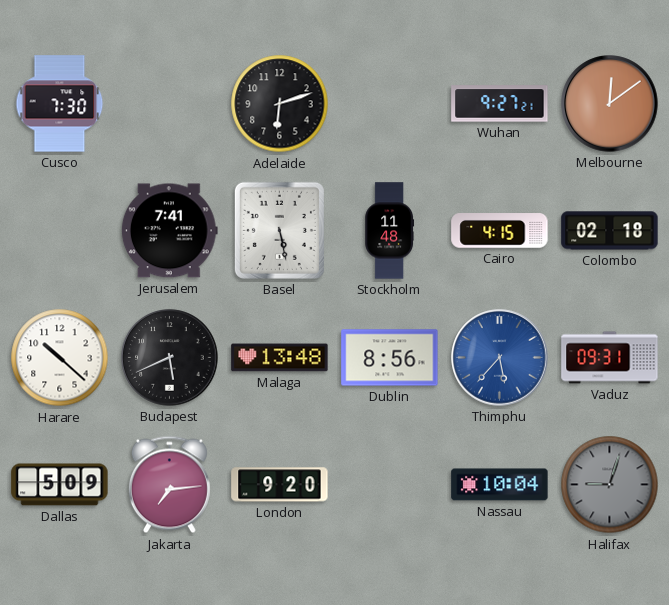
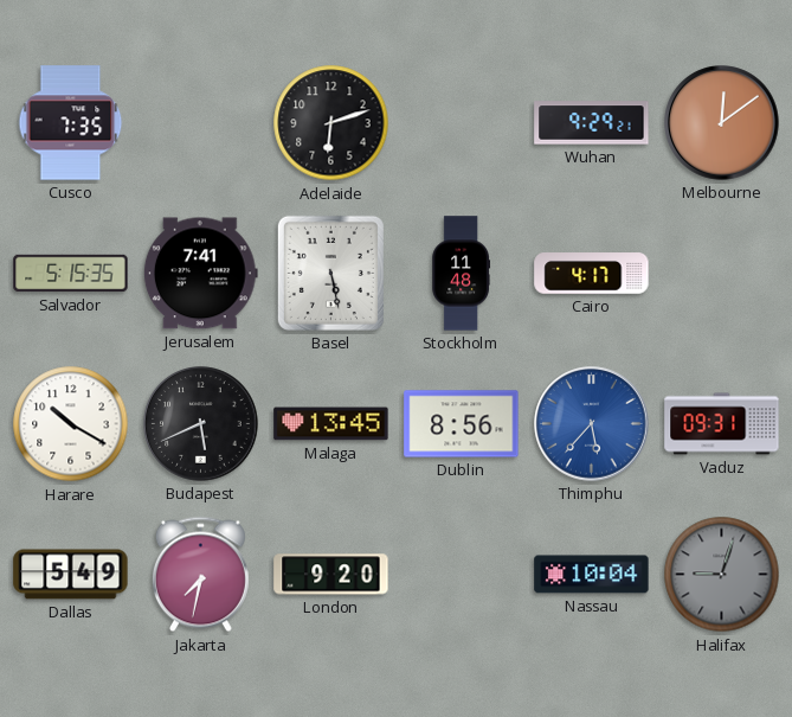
Cusco: 7:30 -> 7:35 (71, 123)
Wuhan: 9:27 -> 9:29 (592, 123)
Salvador: none -> 5:15 (71, 274)
Cairo: 4:15 -> 4:17 (592, 274)
Colombo: 02:18 -> none (610, 231)
Harare: 10:22 -> 10:20 (71, 424)
Malaga: 13:48 -> 13:45 (331, 424)
Dallas: 5:09 -> 5:49 (71, 575)
Jakarta: 7:14 -> 7:32 (200, 575)
